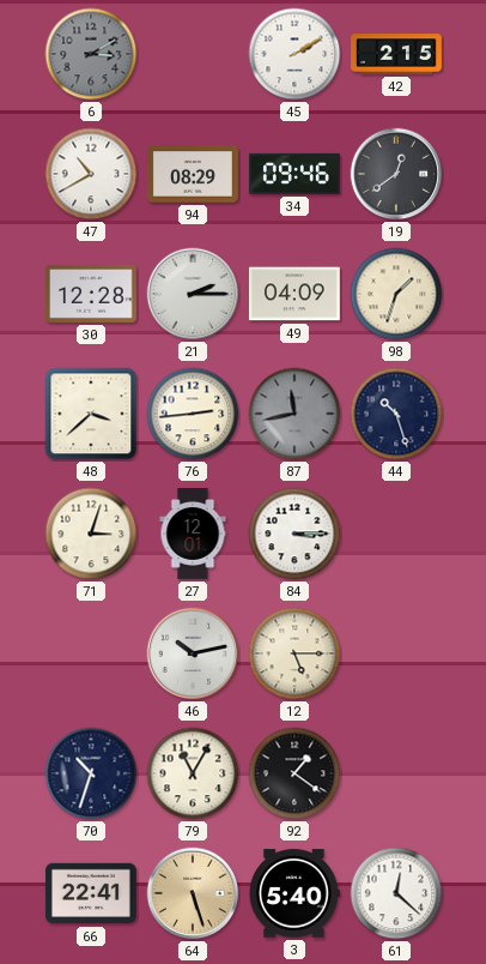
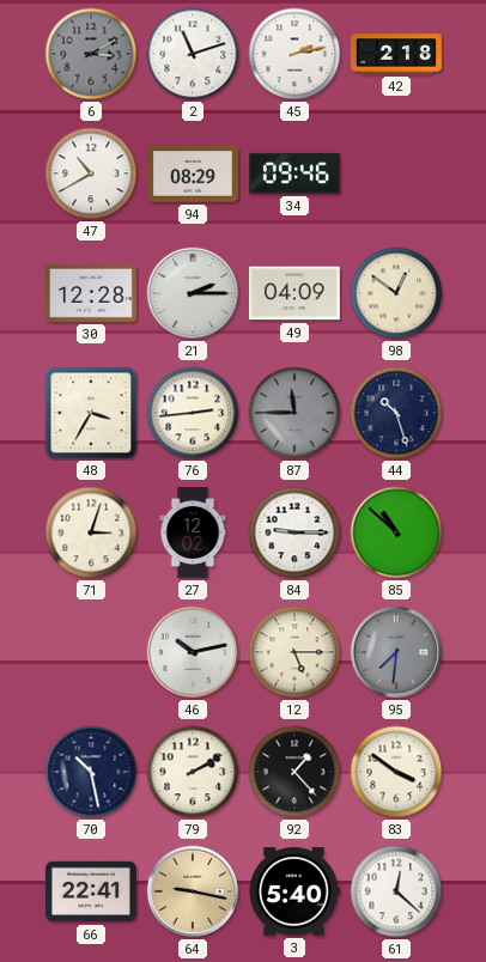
2: none -> 11:12 (193, 54)
45: 2:10 -> 2:13 (294, 54)
42: 2:15 -> 2:18 (397, 54)
19: 12:39 -> none (396, 174)
98: 1:33 -> 12:51 (396, 293)
48: 3:38 -> 3:35 (91, 413)
87: 11:43 -> 11:45 (294, 413)
27: 12:01 -> 12:02 (193, 534)
84: 3:15 -> 9:15 (294, 532)
85: none -> 10:52 (396, 532)
95: none -> 7:31 (396, 652)
70: 10:33 -> 10:28 (91, 772)
79: 11:05 -> 2:10 (193, 772)
92: 1:21 -> 1:23 (294, 772)
83: none -> 3:51 (396, 772)
64: 5:27 -> 9:17 (193, 891)
